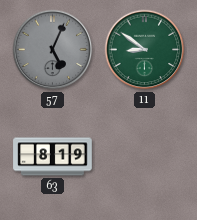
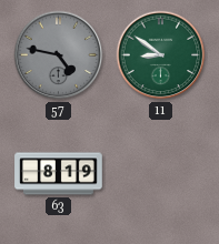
57: 5:04 -> 4:47 (59, 55)
